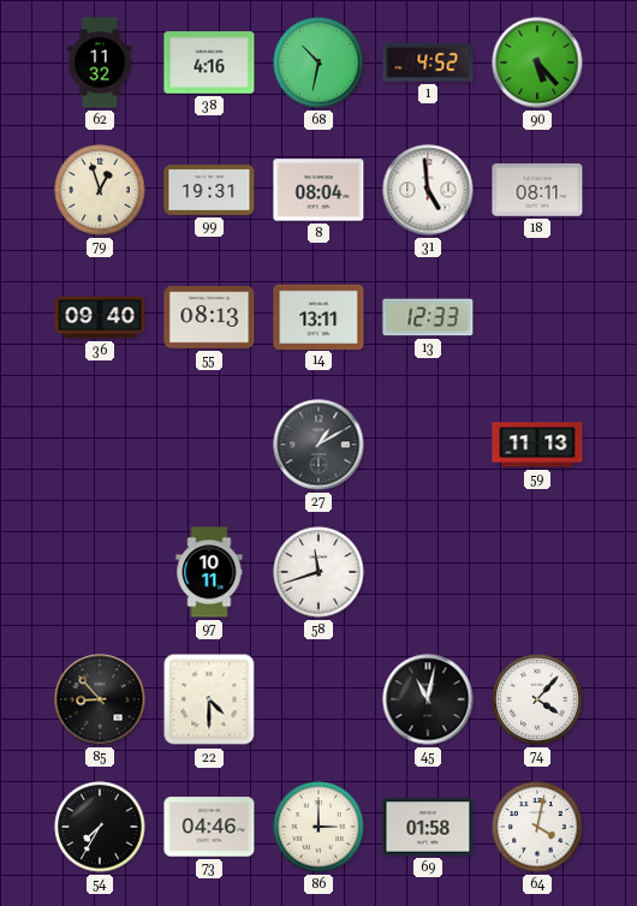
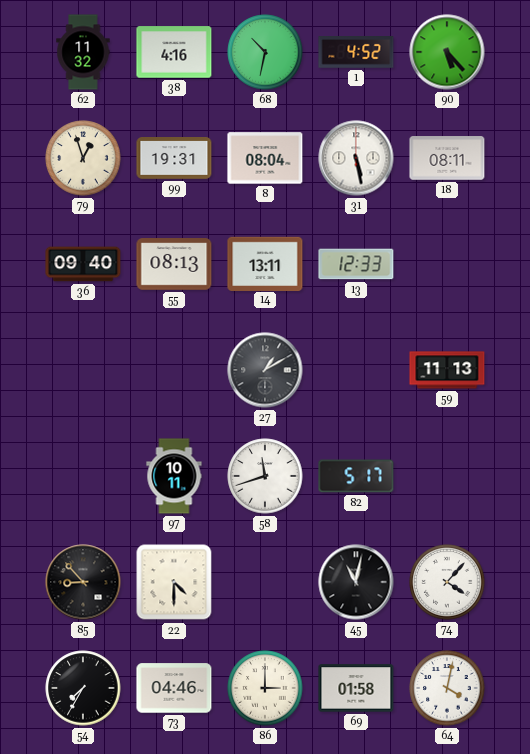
31: 4:59 -> 5:28 (356, 158)
82: none -> 5:17 (356, 476)
